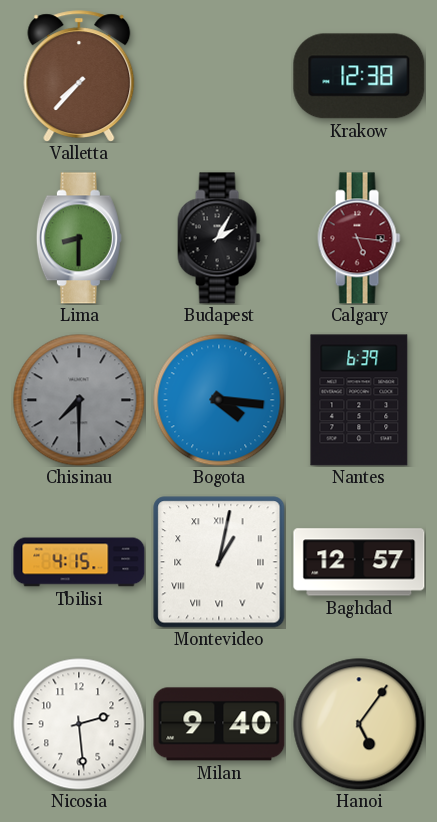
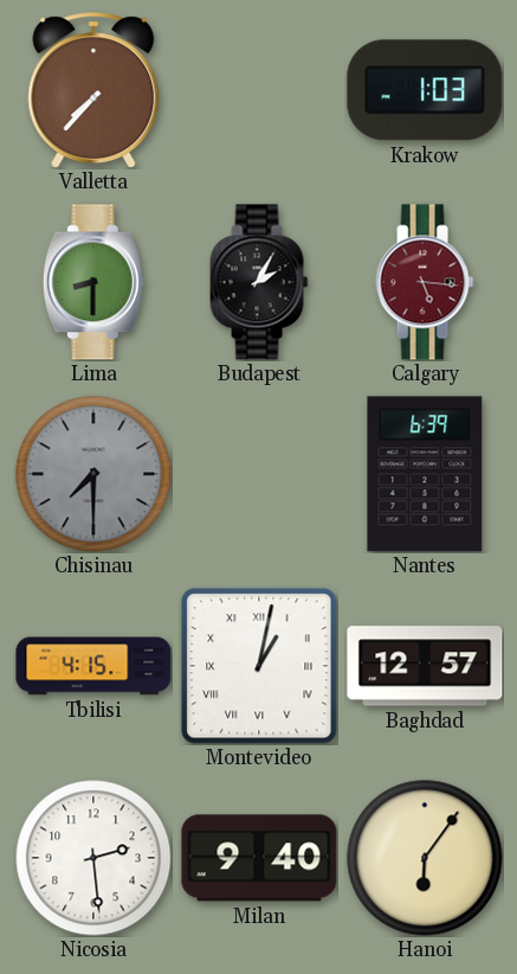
Krakow: 12:38 -> 1:03 (425, 90)
Bogota: 4:16 -> none (219, 400)
Hanoi: 5:06 -> 6:06 (425, 858)
